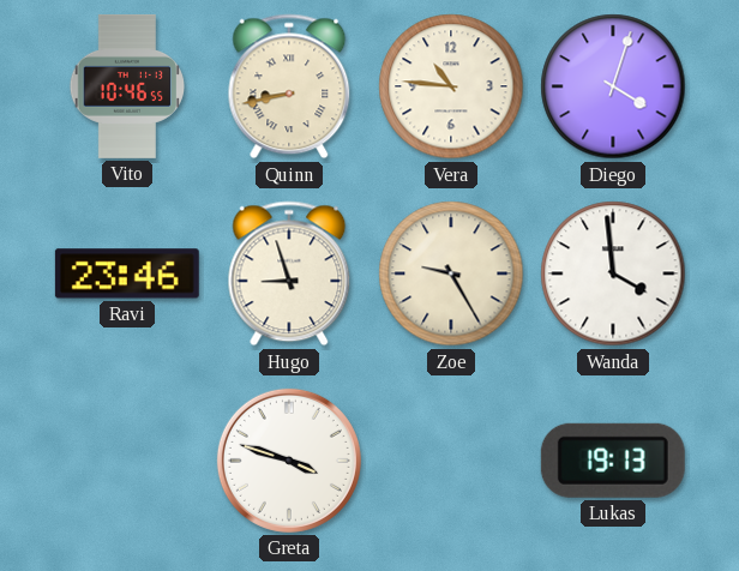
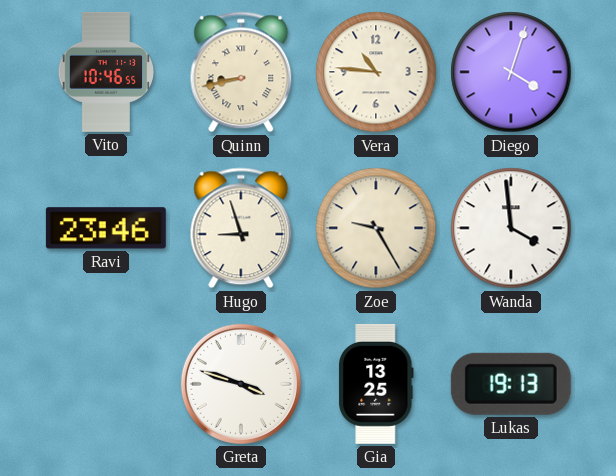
Gia: none -> 13:25 (376, 384)
